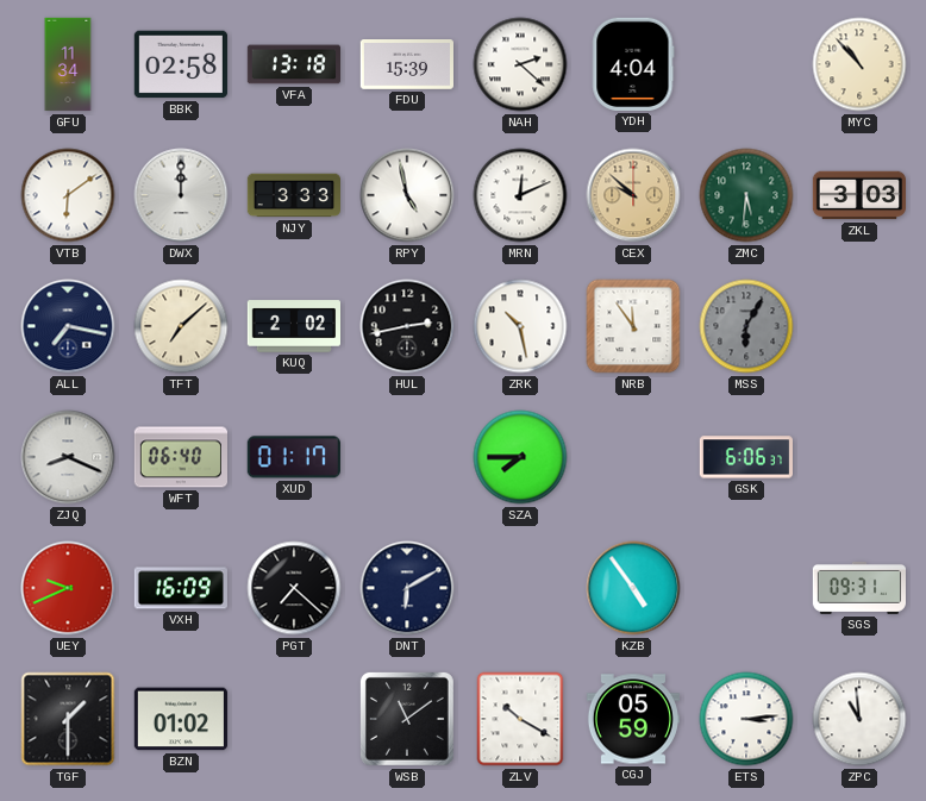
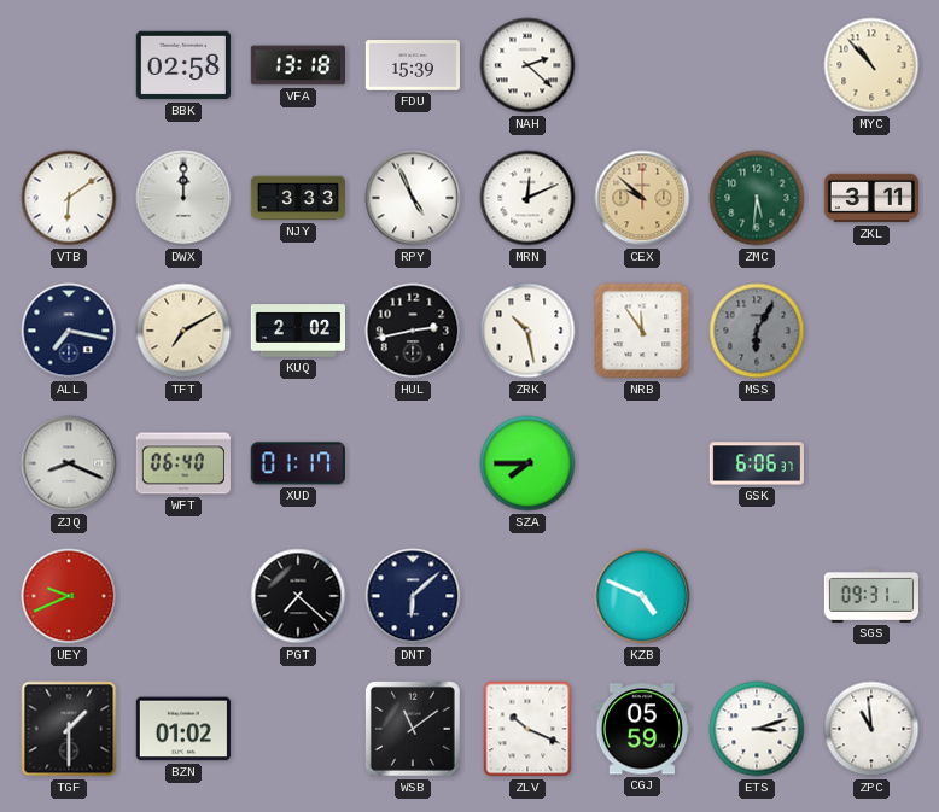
GFU: 11:34 -> none (68, 64)
YDH: 4:04 -> none (633, 64)
RPY: 4:58 -> 4:56 (413, 198)
ZKL: 3:03 -> 3:11 (870, 198)
TFT: 7:08 -> 7:10 (183, 331)
VXH: 16:09 -> none (181, 588)
DNT: 6:10 -> 6:08 (413, 596)
KZB: 4:54 -> 4:49 (642, 596)
ZLV: 10:20 -> 10:19 (527, 729)
ETS: 3:14 -> 3:12 (757, 729)
